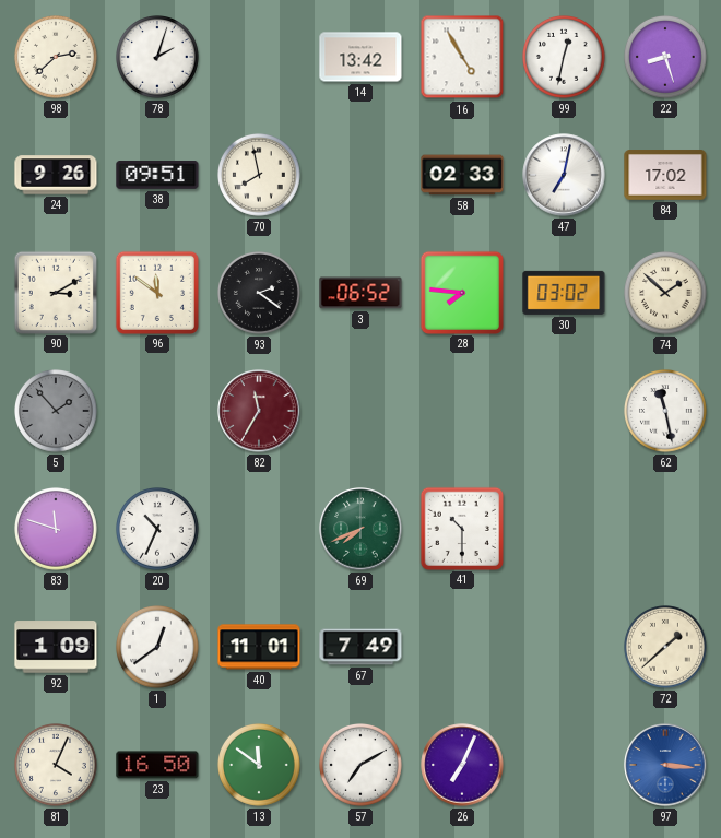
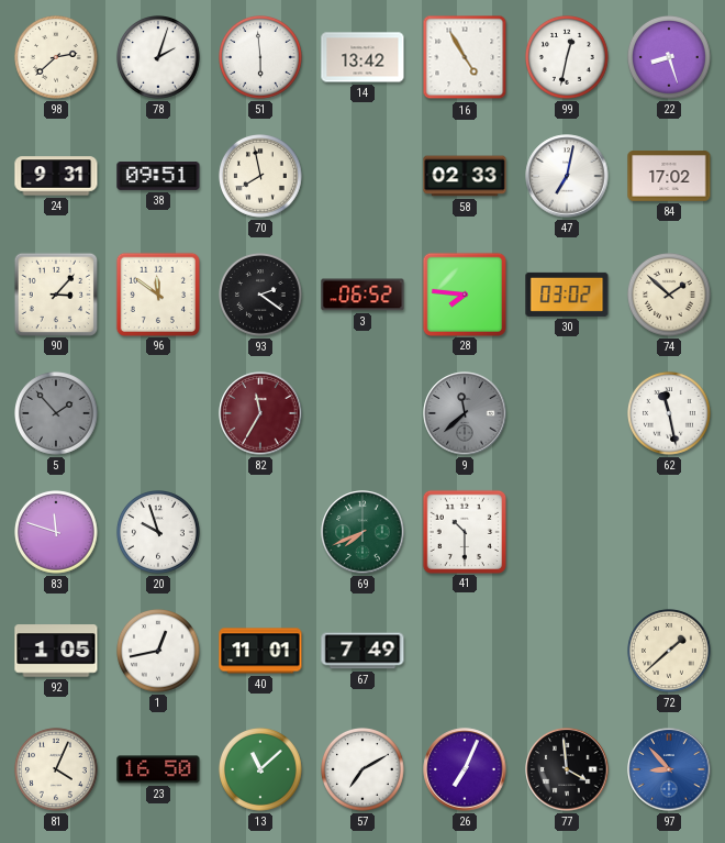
51: none -> 5:59 (261, 58)
24: 9:26 -> 9:31 (56, 176)
90: 3:10 -> 3:07 (55, 293)
9: none -> 11:38 (465, 413)
20: 10:34 -> 9:57 (159, 533)
92: 1:09 -> 1:05 (56, 651)
1: 12:39 -> 12:43 (159, 652)
13: 11:51 -> 11:08 (261, 770)
77: none -> 3:59 (567, 769)
97: 3:16 -> 8:53 (669, 769)
